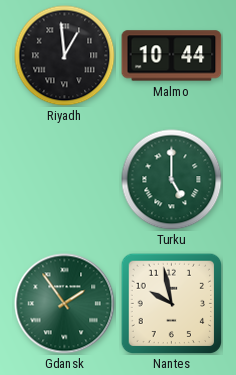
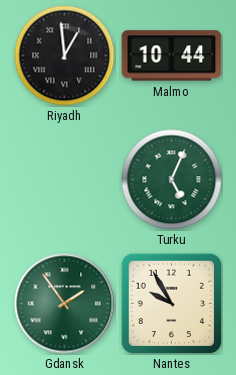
Turku: 5:00 -> 5:04 (172, 180)
Nantes: 9:58 -> 9:55 (171, 303)
